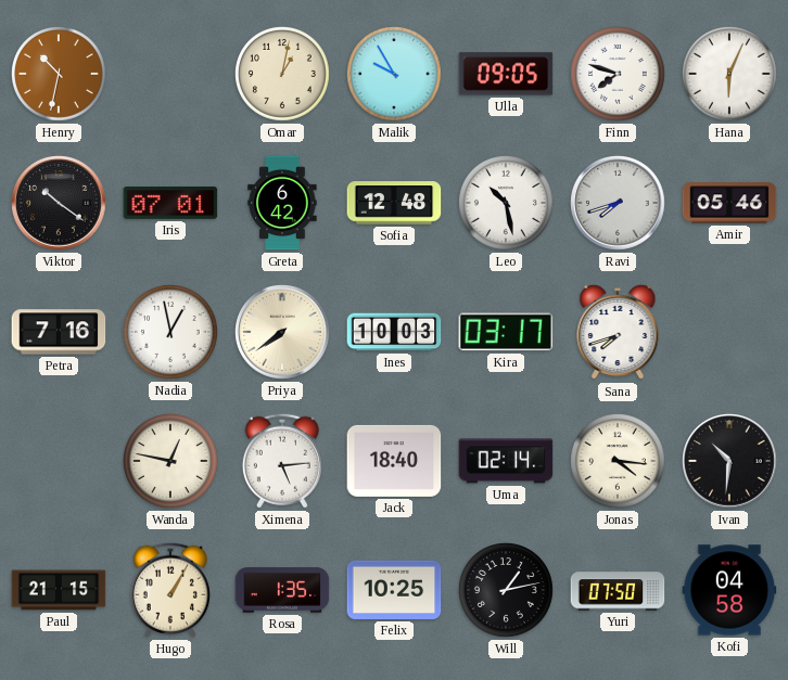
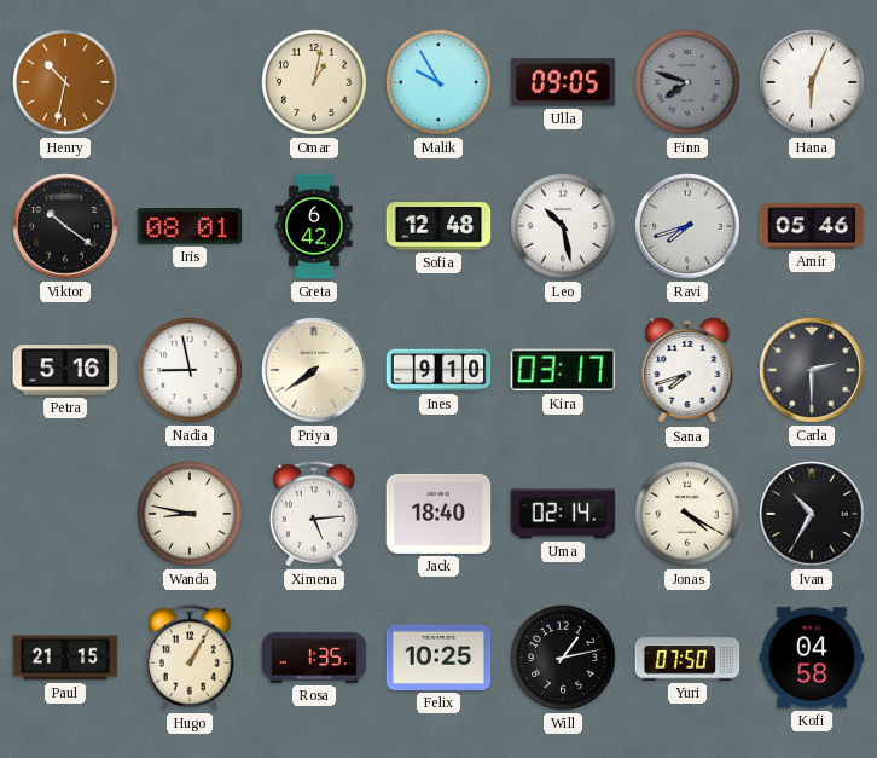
Finn dial: white -> grey (689, 83)
Iris: 07:01 -> 08:01 (190, 227)
Petra: 7:16 -> 5:16 (65, 370)
Nadia: 12:58 -> 8:58 (191, 371)
Ines: 10:03 -> 9:10 (438, 370)
Carla: none -> 2:30 (812, 370)
Wanda: 12:47 -> 8:47 (191, 515)
Jonas: 4:16 -> 4:20 (689, 515)
Ivan: 10:31 -> 10:35 (812, 514)
